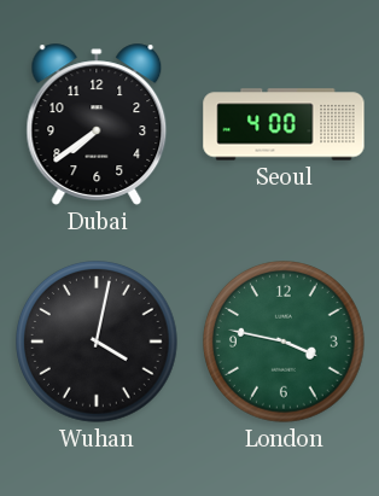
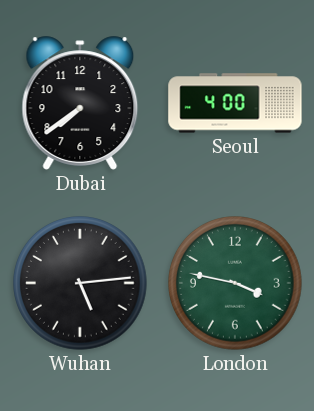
Wuhan: 4:02 -> 5:14 (81, 284)
